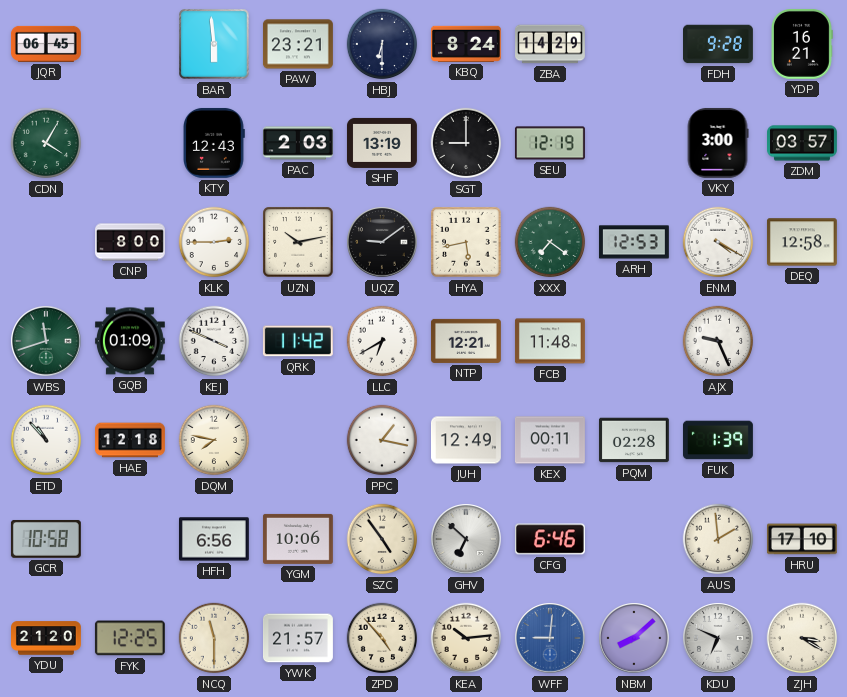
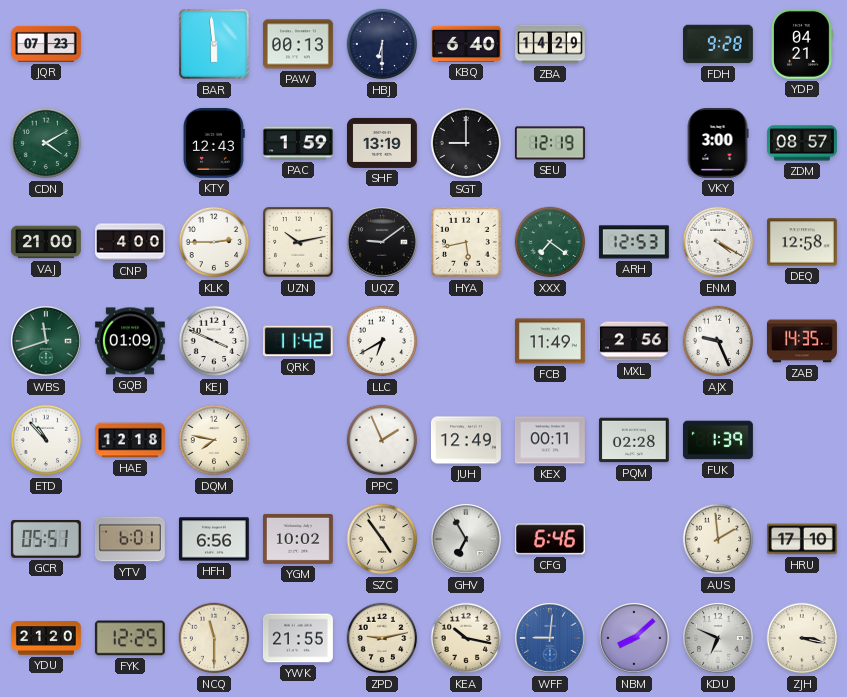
JQR: 06:45 -> 07:23 (46, 44)
PAW: 23:21 -> 00:13 (298, 44)
KBQ: 8:24 -> 6:40 (466, 44)
YDP: 16:21 -> 04:21 (802, 44)
CDN: 4:05 -> 4:10 (46, 143)
PAC: 2:03 -> 1:59 (298, 143)
ZDM: 03:57 -> 08:57 (803, 143)
VAJ: none -> 21:00 (47, 242)
CNP: 8:00 -> 4:00 (131, 242)
NTP: 12:21 -> none (466, 341)
FCB: 11:48 -> 11:49 (550, 341)
MXL: none -> 2:56 (634, 341)
ZAB: none -> 14:35 (802, 341)
PPC: 1:17 -> 1:56 (382, 440)
GCR: 10:58 -> 05:51 (46, 539)
YTV: none -> 6:01 (130, 539)
YGM: 10:06 -> 10:02 (298, 539)
GHV: 6:52 -> 6:55 (466, 539)
YWK: 21:57 -> 21:55 (299, 638)
ZPD: 4:53 -> 9:13 (382, 638)
KEA: 10:14 -> 10:17 (466, 638)
ZJH: 3:20 -> 3:17 (802, 638)
